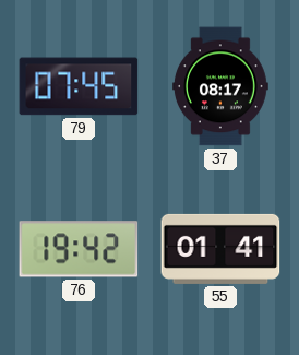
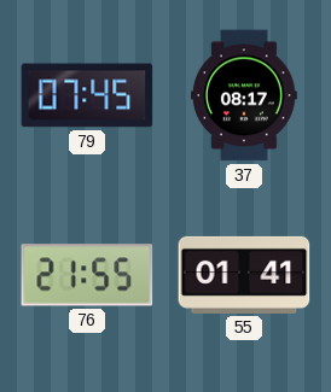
76: 19:42 -> 21:55 (87, 275)
